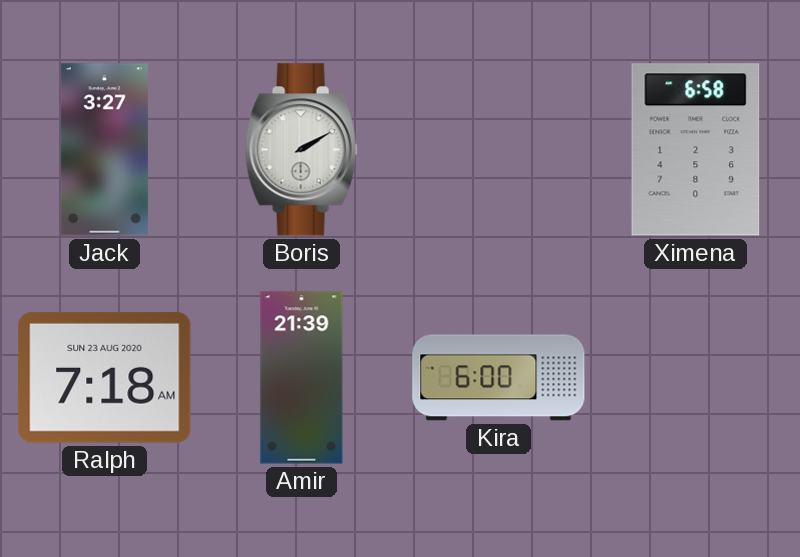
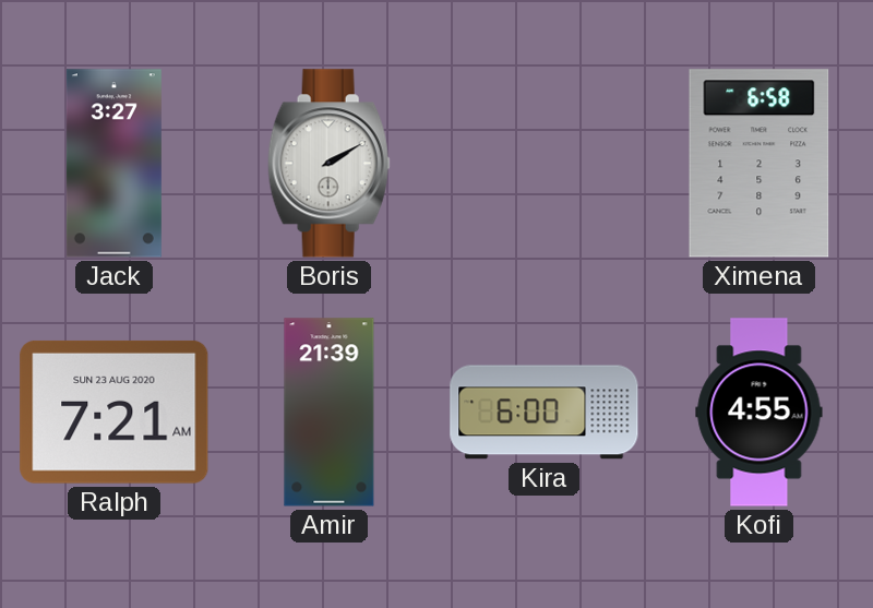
Ralph: 7:18 -> 7:21 (115, 412)
Kofi: none -> 4:55 (760, 413)
